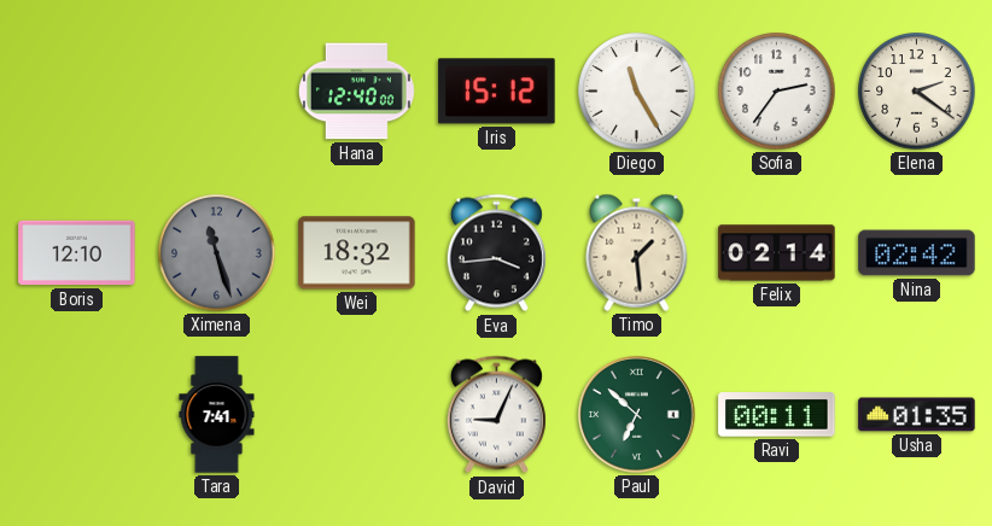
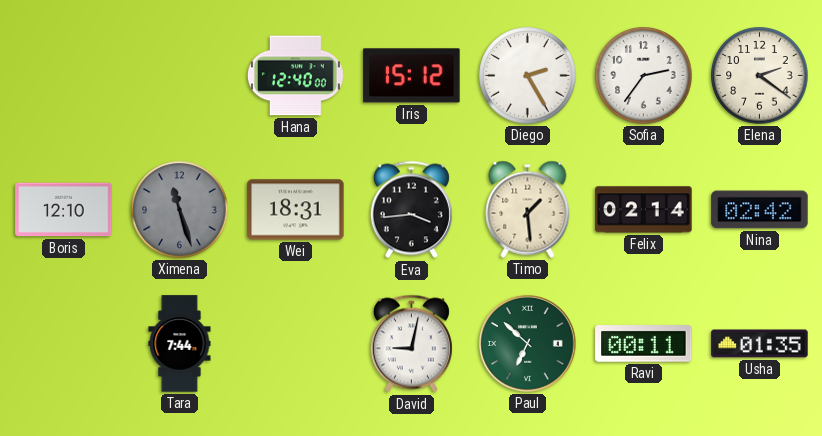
Diego: 11:25 -> 2:25 (528, 76)
Wei: 18:32 -> 18:31 (296, 210)
Tara: 7:41 -> 7:44 (180, 344)
David: 9:04 -> 9:02 (411, 344)
